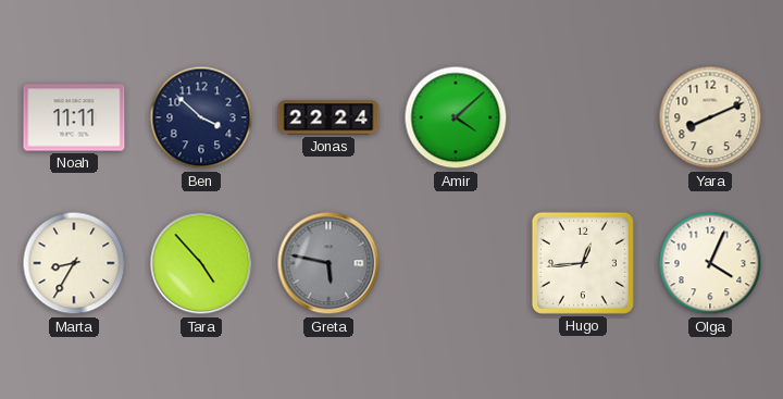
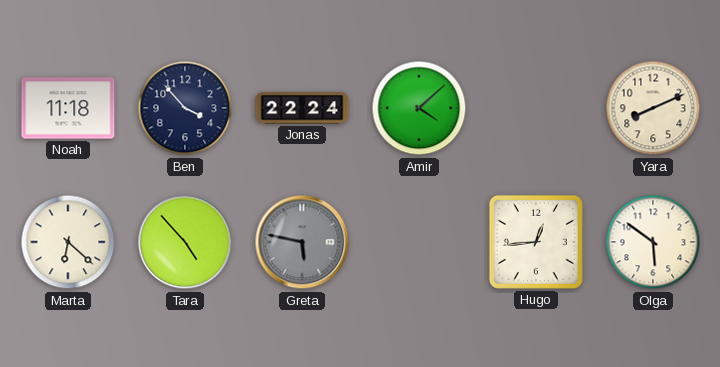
Noah: 11:11 -> 11:18 (68, 108)
Ben: 3:52 -> 3:53 (185, 108)
Marta: 8:35 -> 6:22 (68, 242)
Olga: 4:04 -> 5:51 (653, 242)
